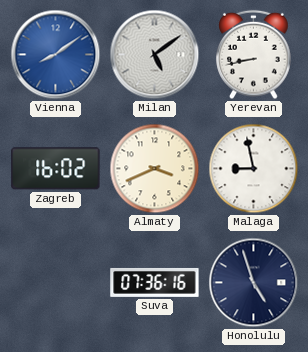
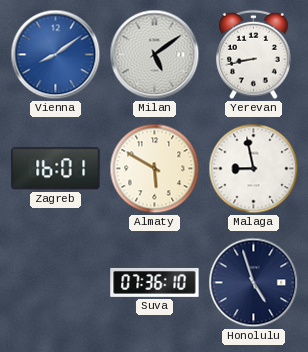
Zagreb: 16:02 -> 16:01 (56, 169)
Almaty: 3:41 -> 5:50 (155, 169)
Suva: 07:36:16 -> 07:36:10 (155, 282)
